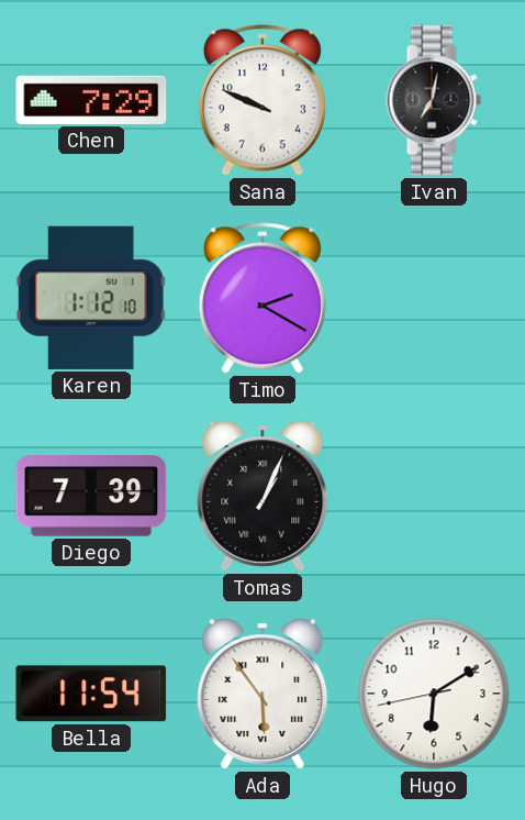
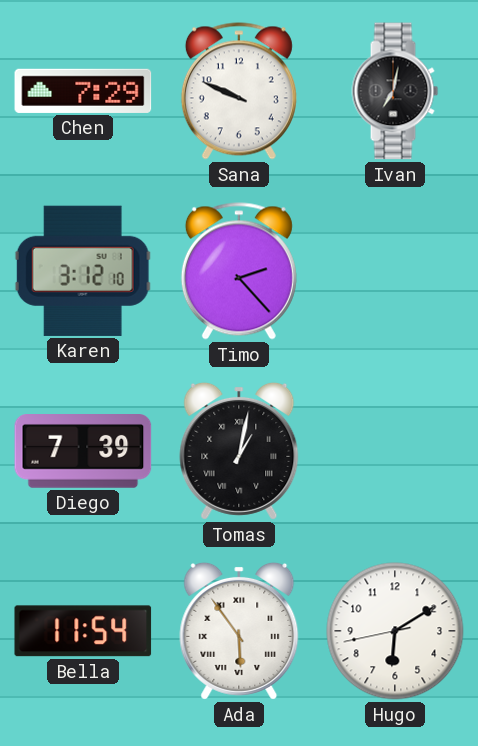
Karen: 1:12 -> 3:12 (83, 271)
Timo: 2:20 -> 2:23 (239, 271)
Tomas: 1:04 -> 1:02 (239, 451)
